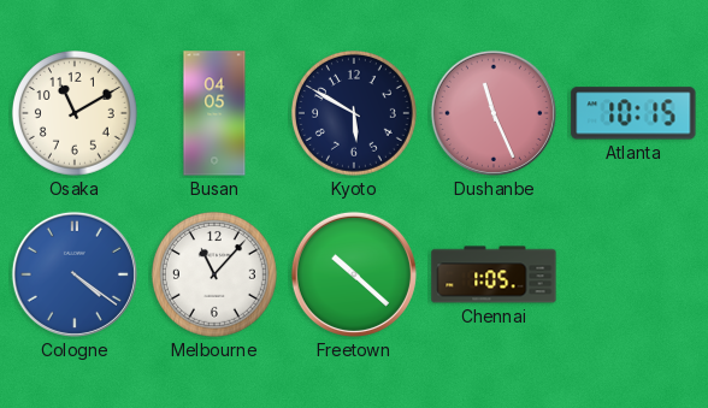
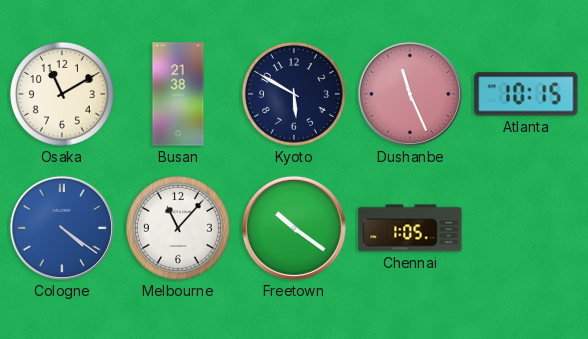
Busan: 04:05 -> 21:38 (178, 94)
Freetown: 10:22 -> 10:21 (294, 228)
